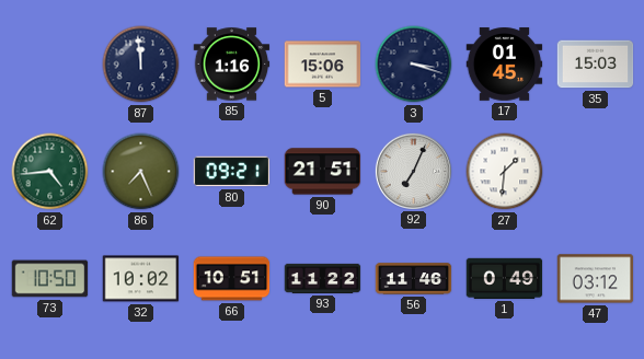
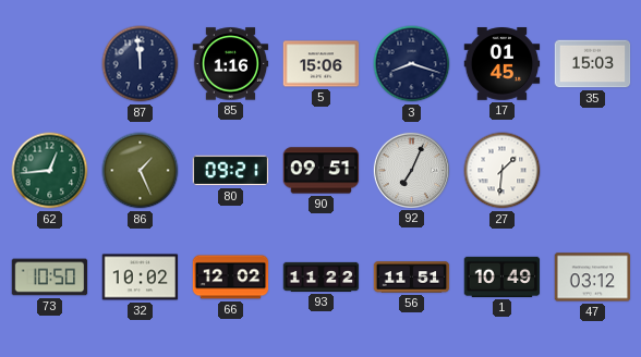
3: 3:18 -> 8:18 (412, 64)
62: 4:44 -> 12:44 (50, 171)
86: 7:26 -> 1:26 (141, 171)
90: 21:51 -> 09:51 (322, 171)
66: 10:51 -> 12:02 (231, 278)
56: 11:46 -> 11:51 (412, 278)
1: 0:49 -> 10:49 (503, 276)
